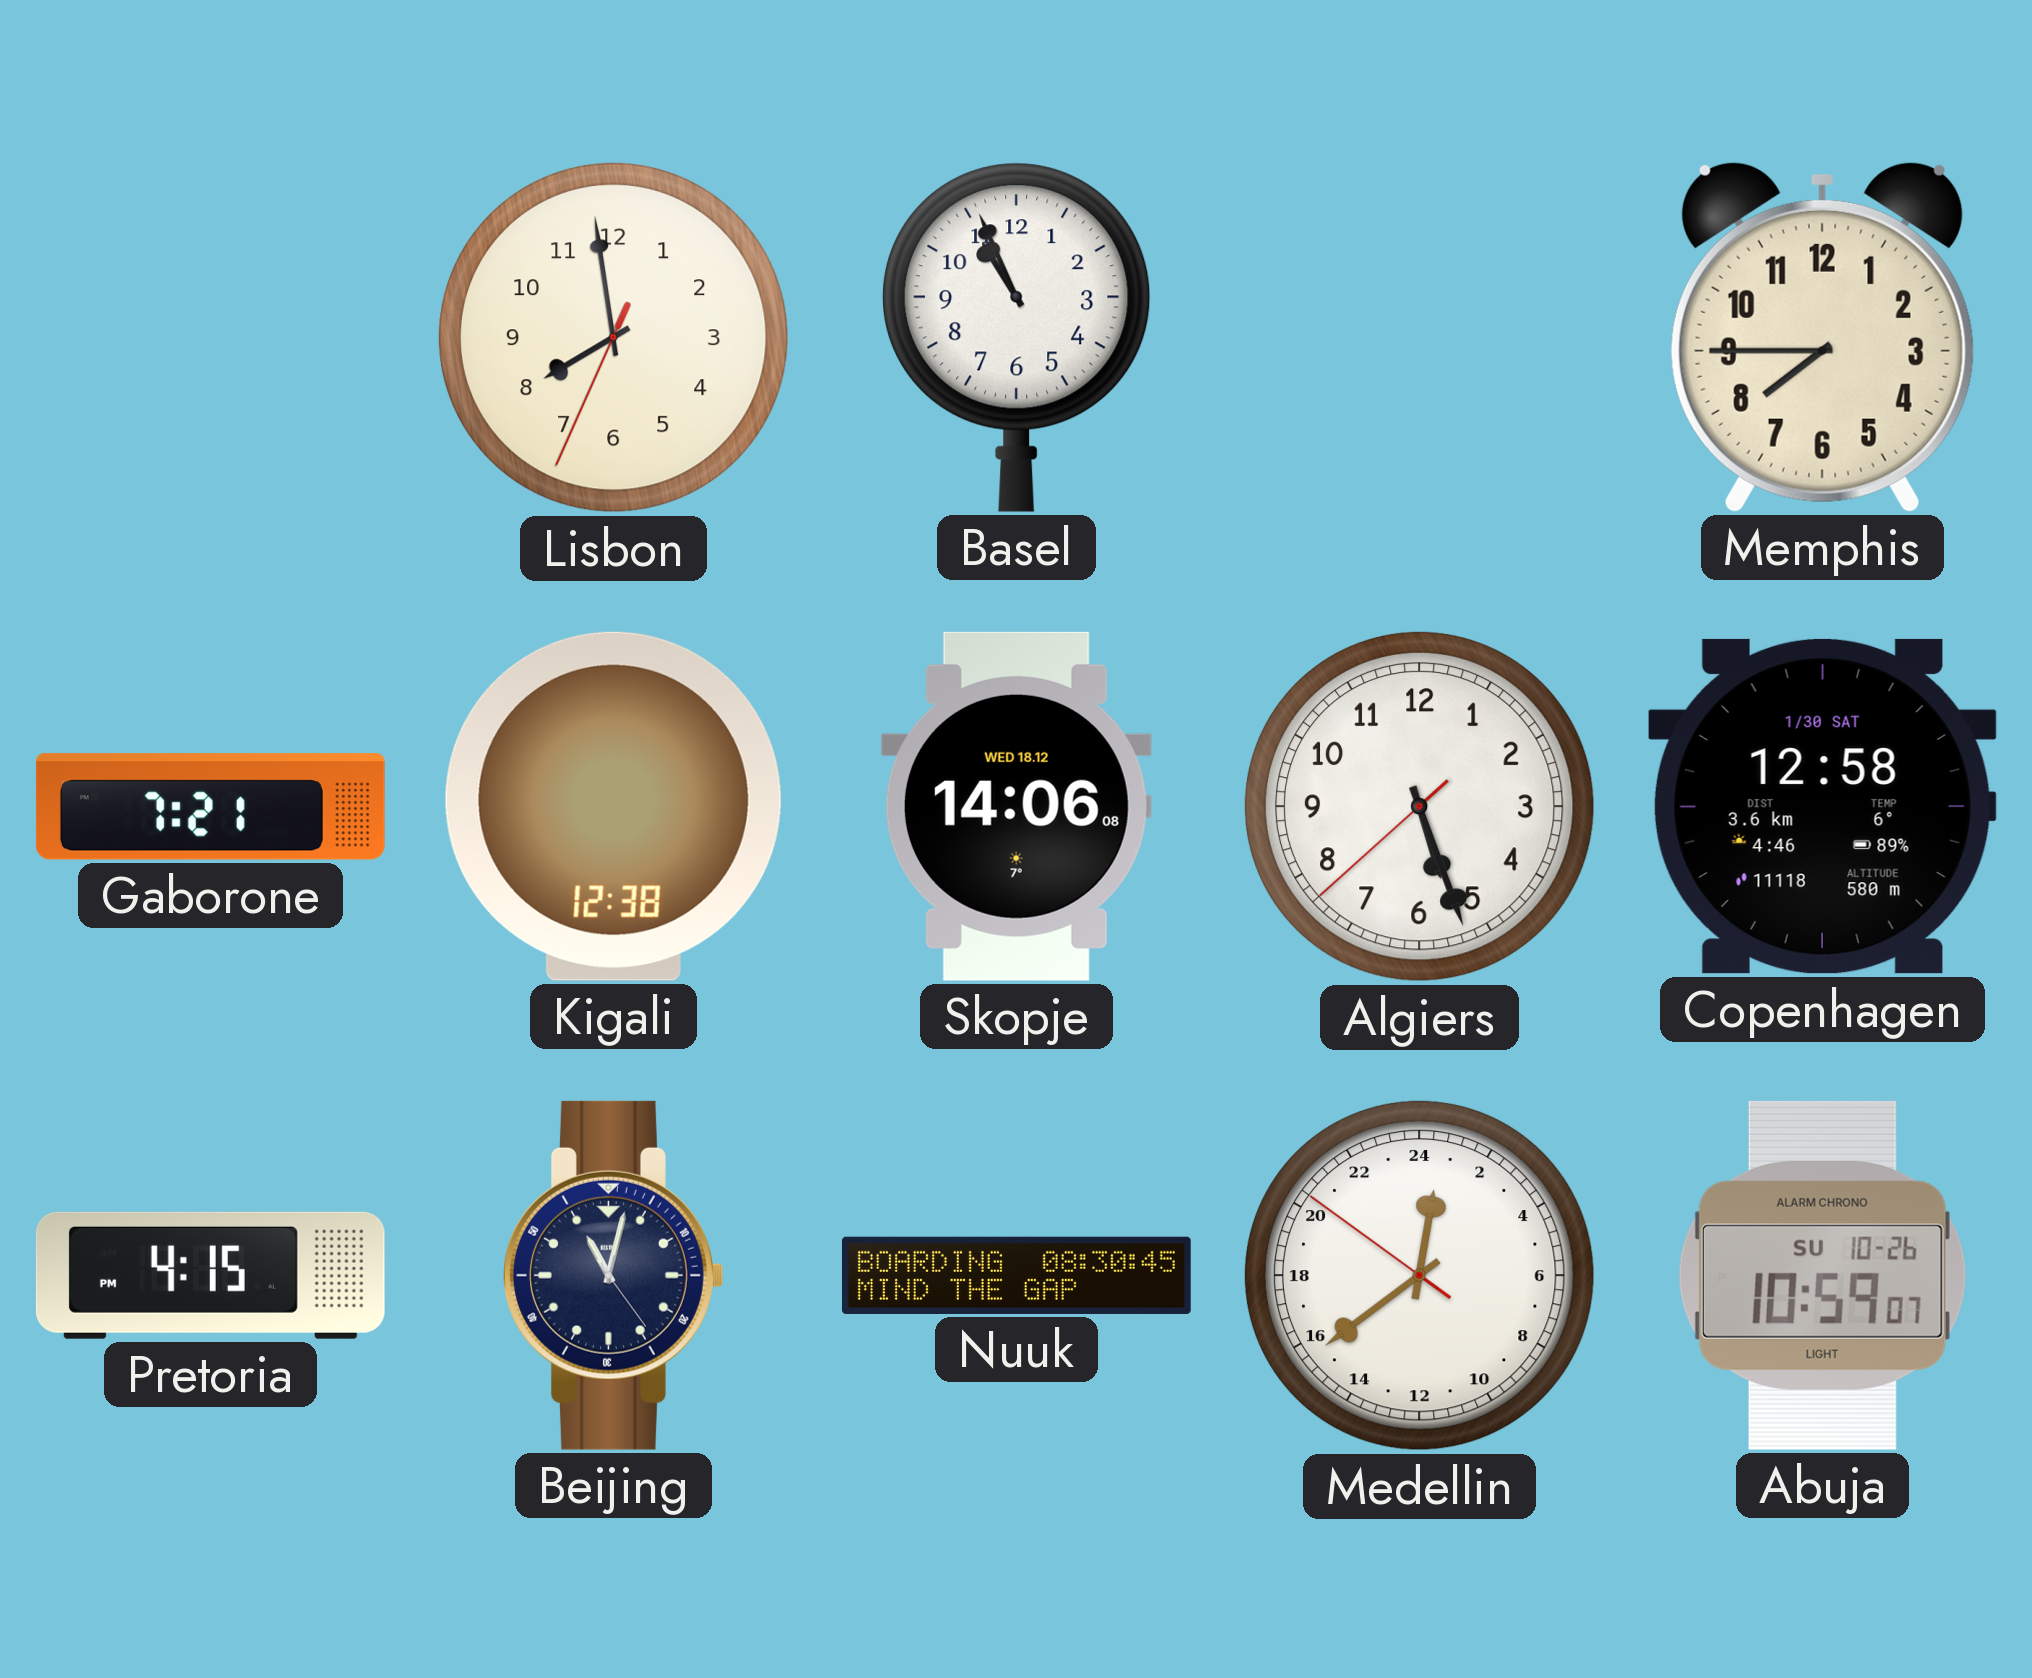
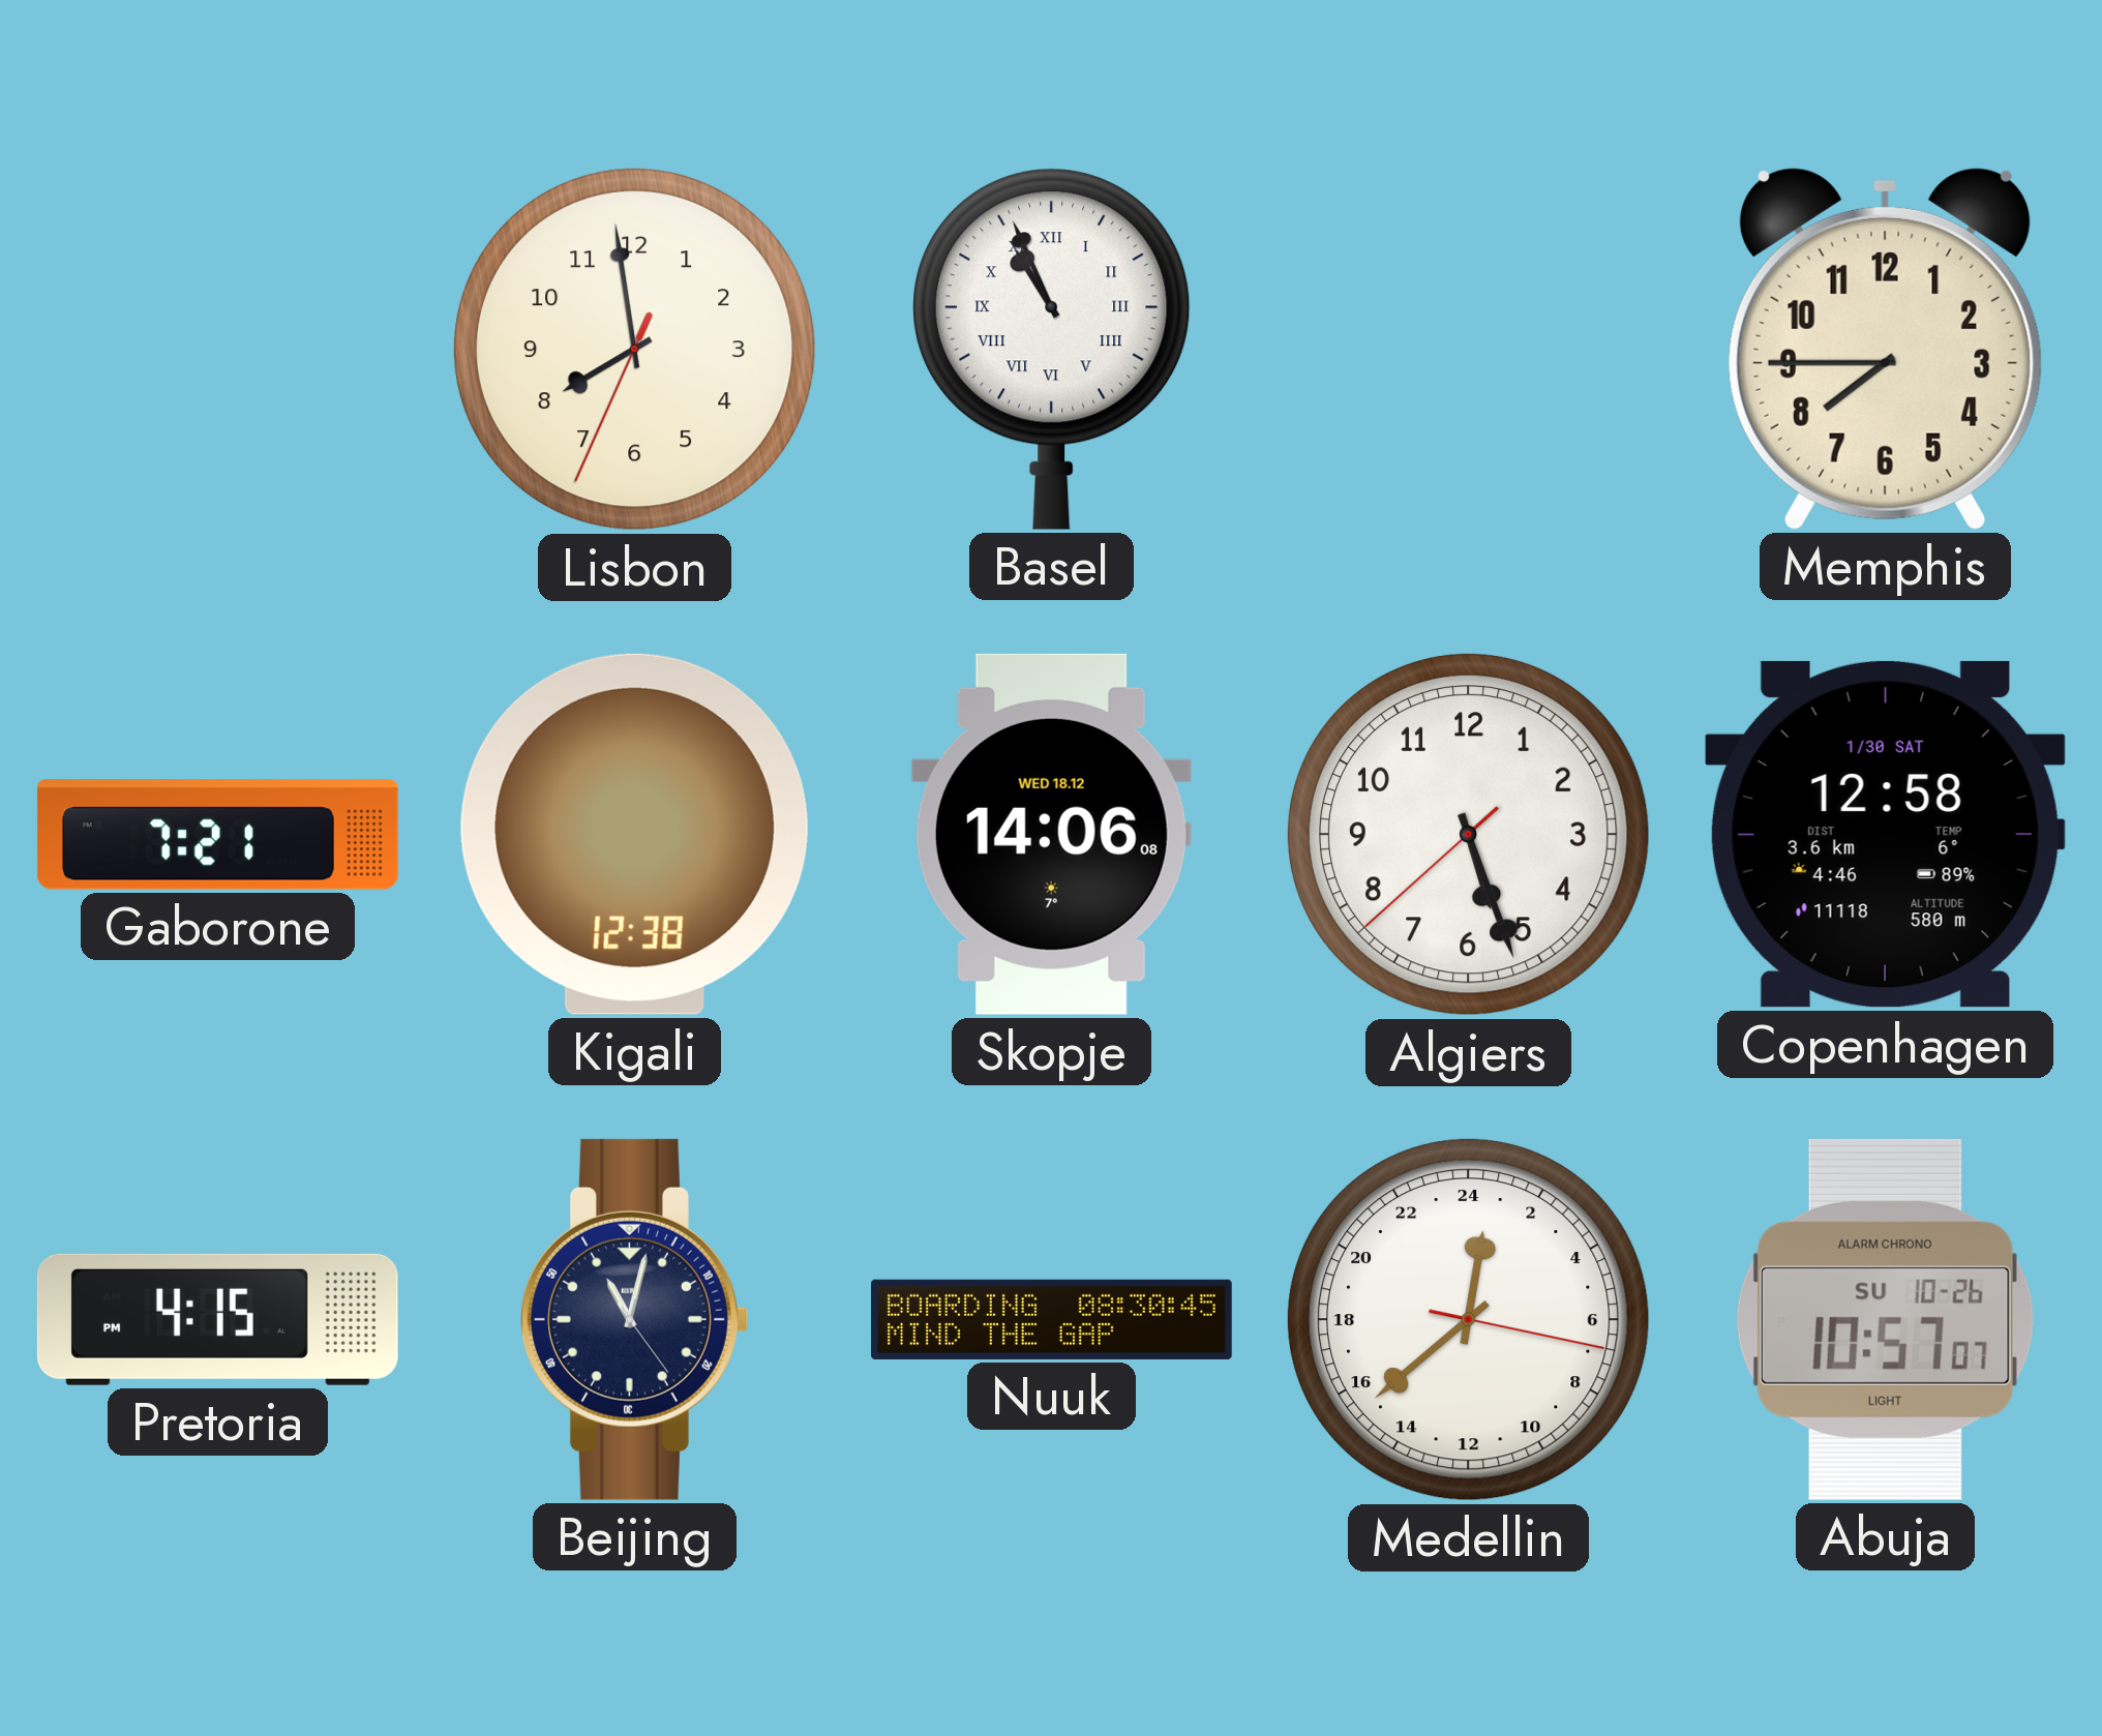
Basel numerals: Arabic -> Roman (1052, 349)
Medellin: 0:38:51 -> 0:38:17 (1468, 1319)
Abuja: 10:59 -> 10:57 (1885, 1319)
